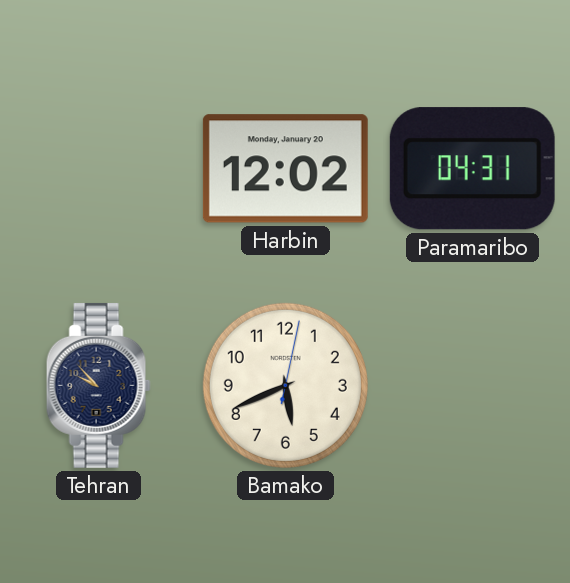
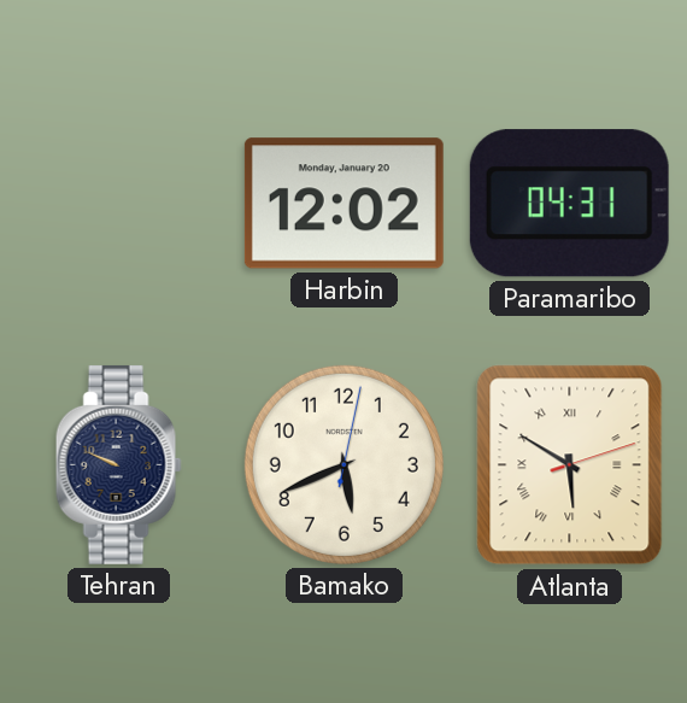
Tehran: 9:53 -> 9:49 (118, 464)
Atlanta: none -> 5:50 (570, 465)
